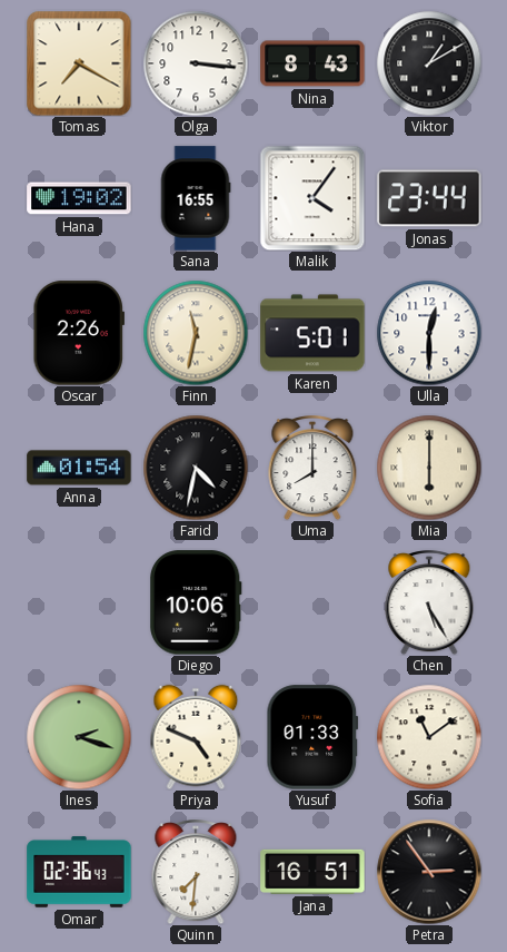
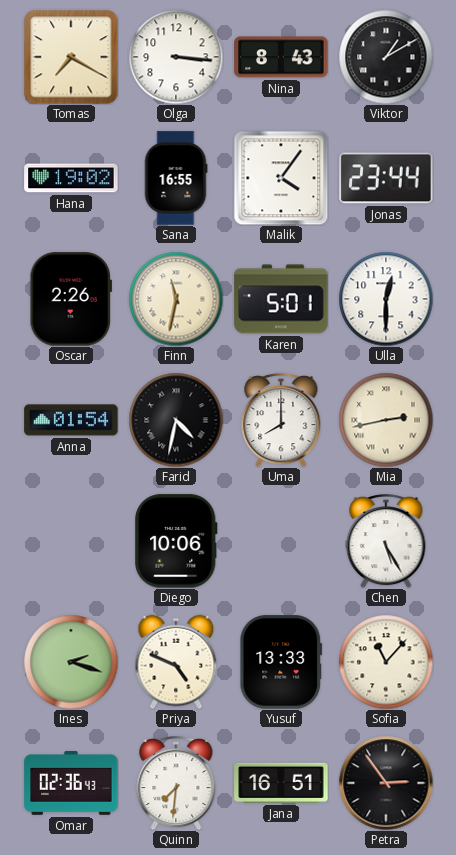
Mia: 6:00 -> 2:43 (386, 420)
Yusuf: 01:33 -> 13:33 (281, 662)
Sofia: 11:09 -> 11:07 (386, 662)
